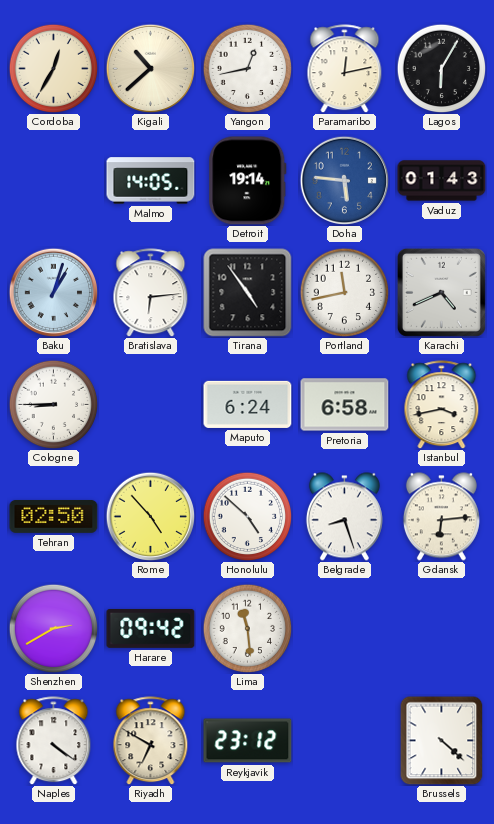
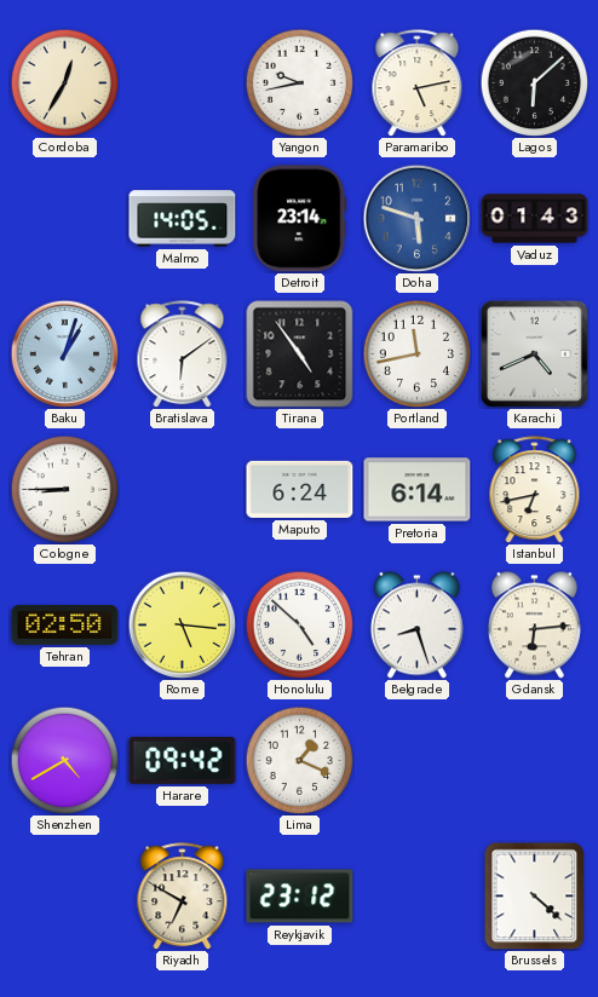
Kigali: 10:38 -> none (150, 68)
Yangon: 12:43 -> 9:43 (299, 82)
Paramaribo: 12:13 -> 5:13 (418, 83)
Lagos: 6:05 -> 6:08 (534, 82)
Detroit: 19:14 -> 23:14 (300, 219)
Doha: 5:46 -> 5:48 (416, 218)
Bratislava: 6:14 -> 6:09 (183, 355)
Pretoria: 6:58 -> 6:14 (418, 490)
Istanbul: 3:43 -> 6:43 (535, 490)
Rome: 4:53 -> 5:16 (182, 624)
Shenzhen: 2:40 -> 4:40 (64, 760)
Lima: 11:29 -> 1:19 (299, 760)
Naples: 4:21 -> none (54, 741)
